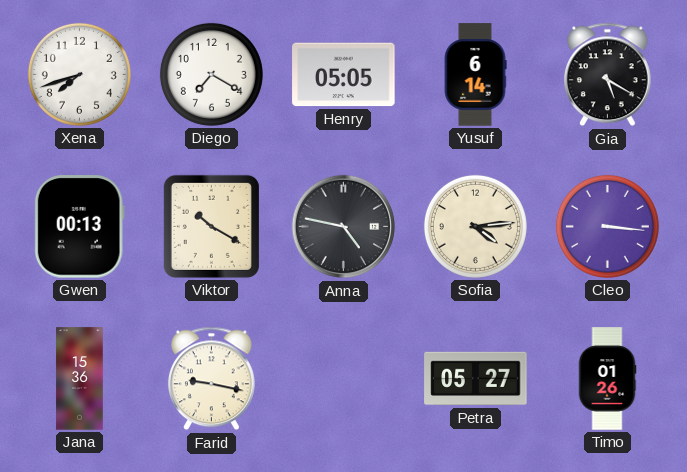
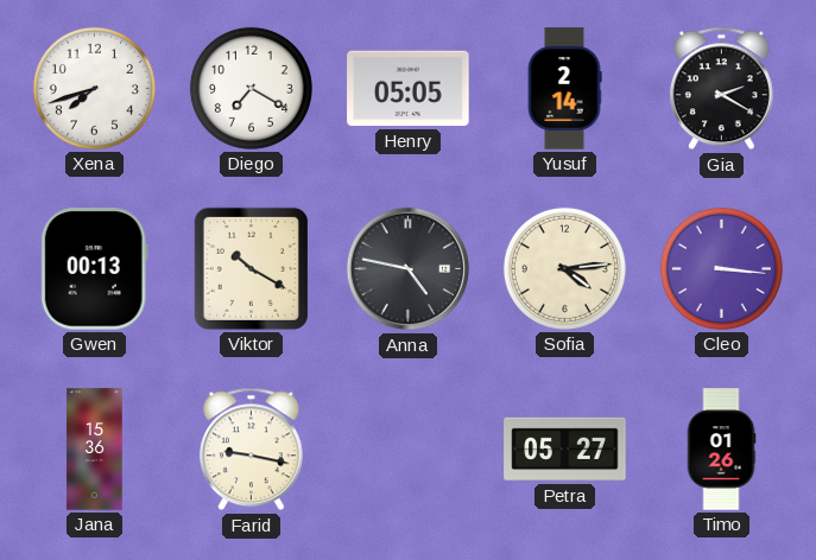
Yusuf: 6:14 -> 2:14 (564, 89)
Gia: 5:20 -> 2:20 (722, 89)
